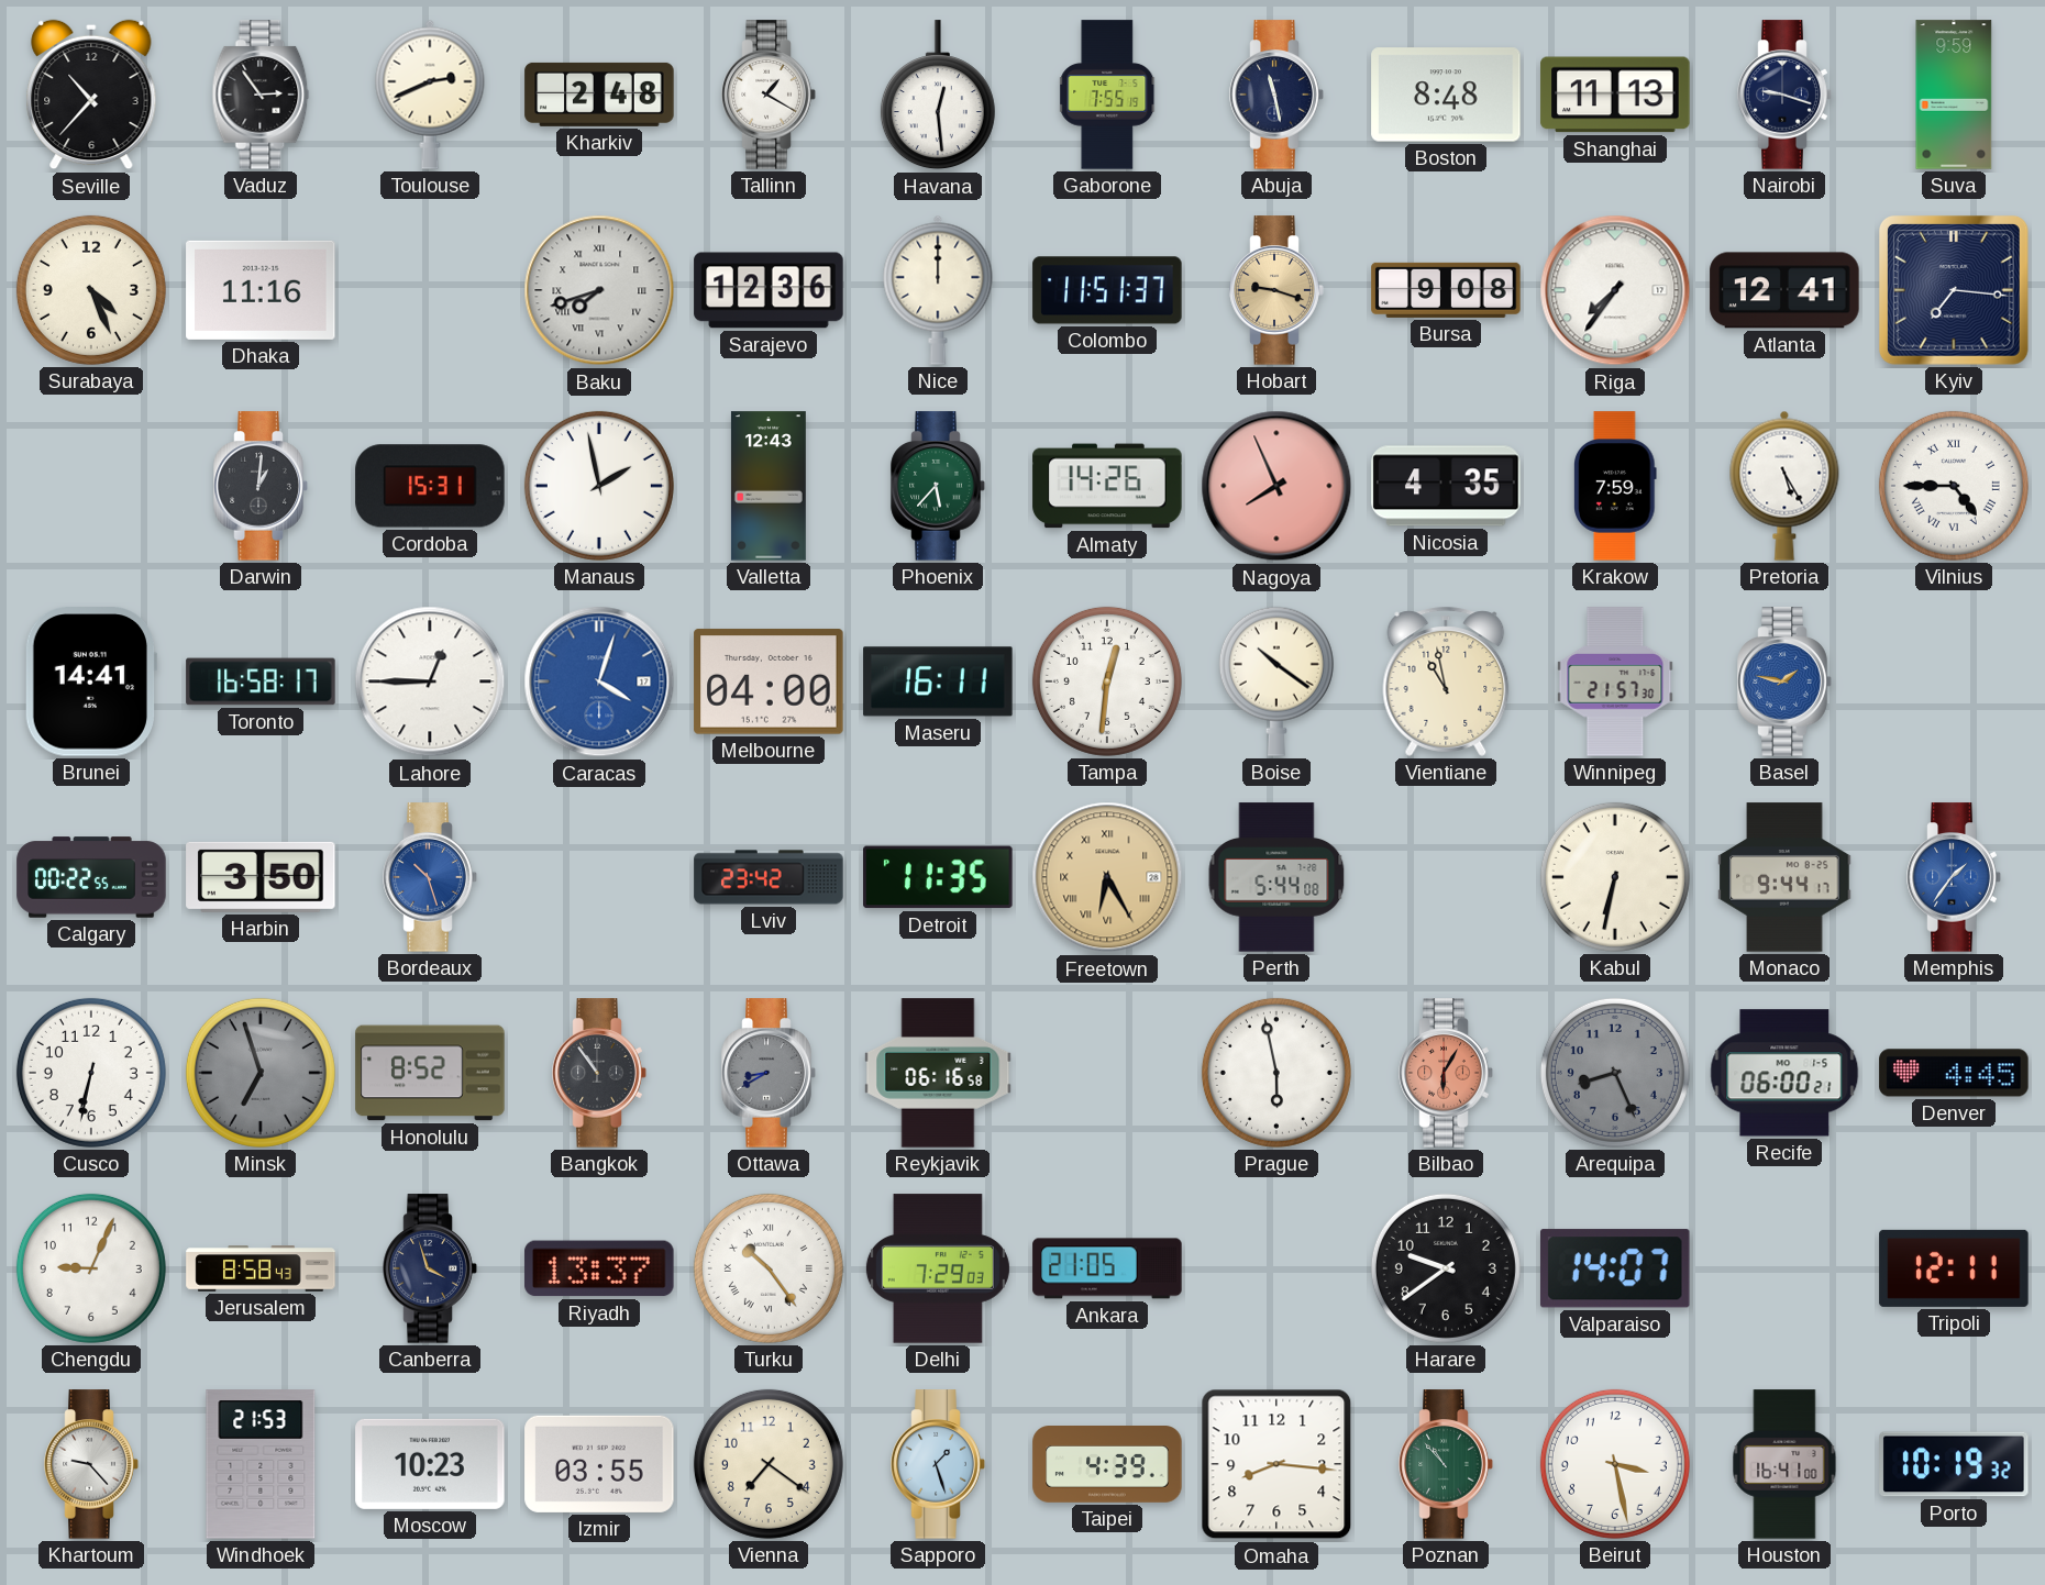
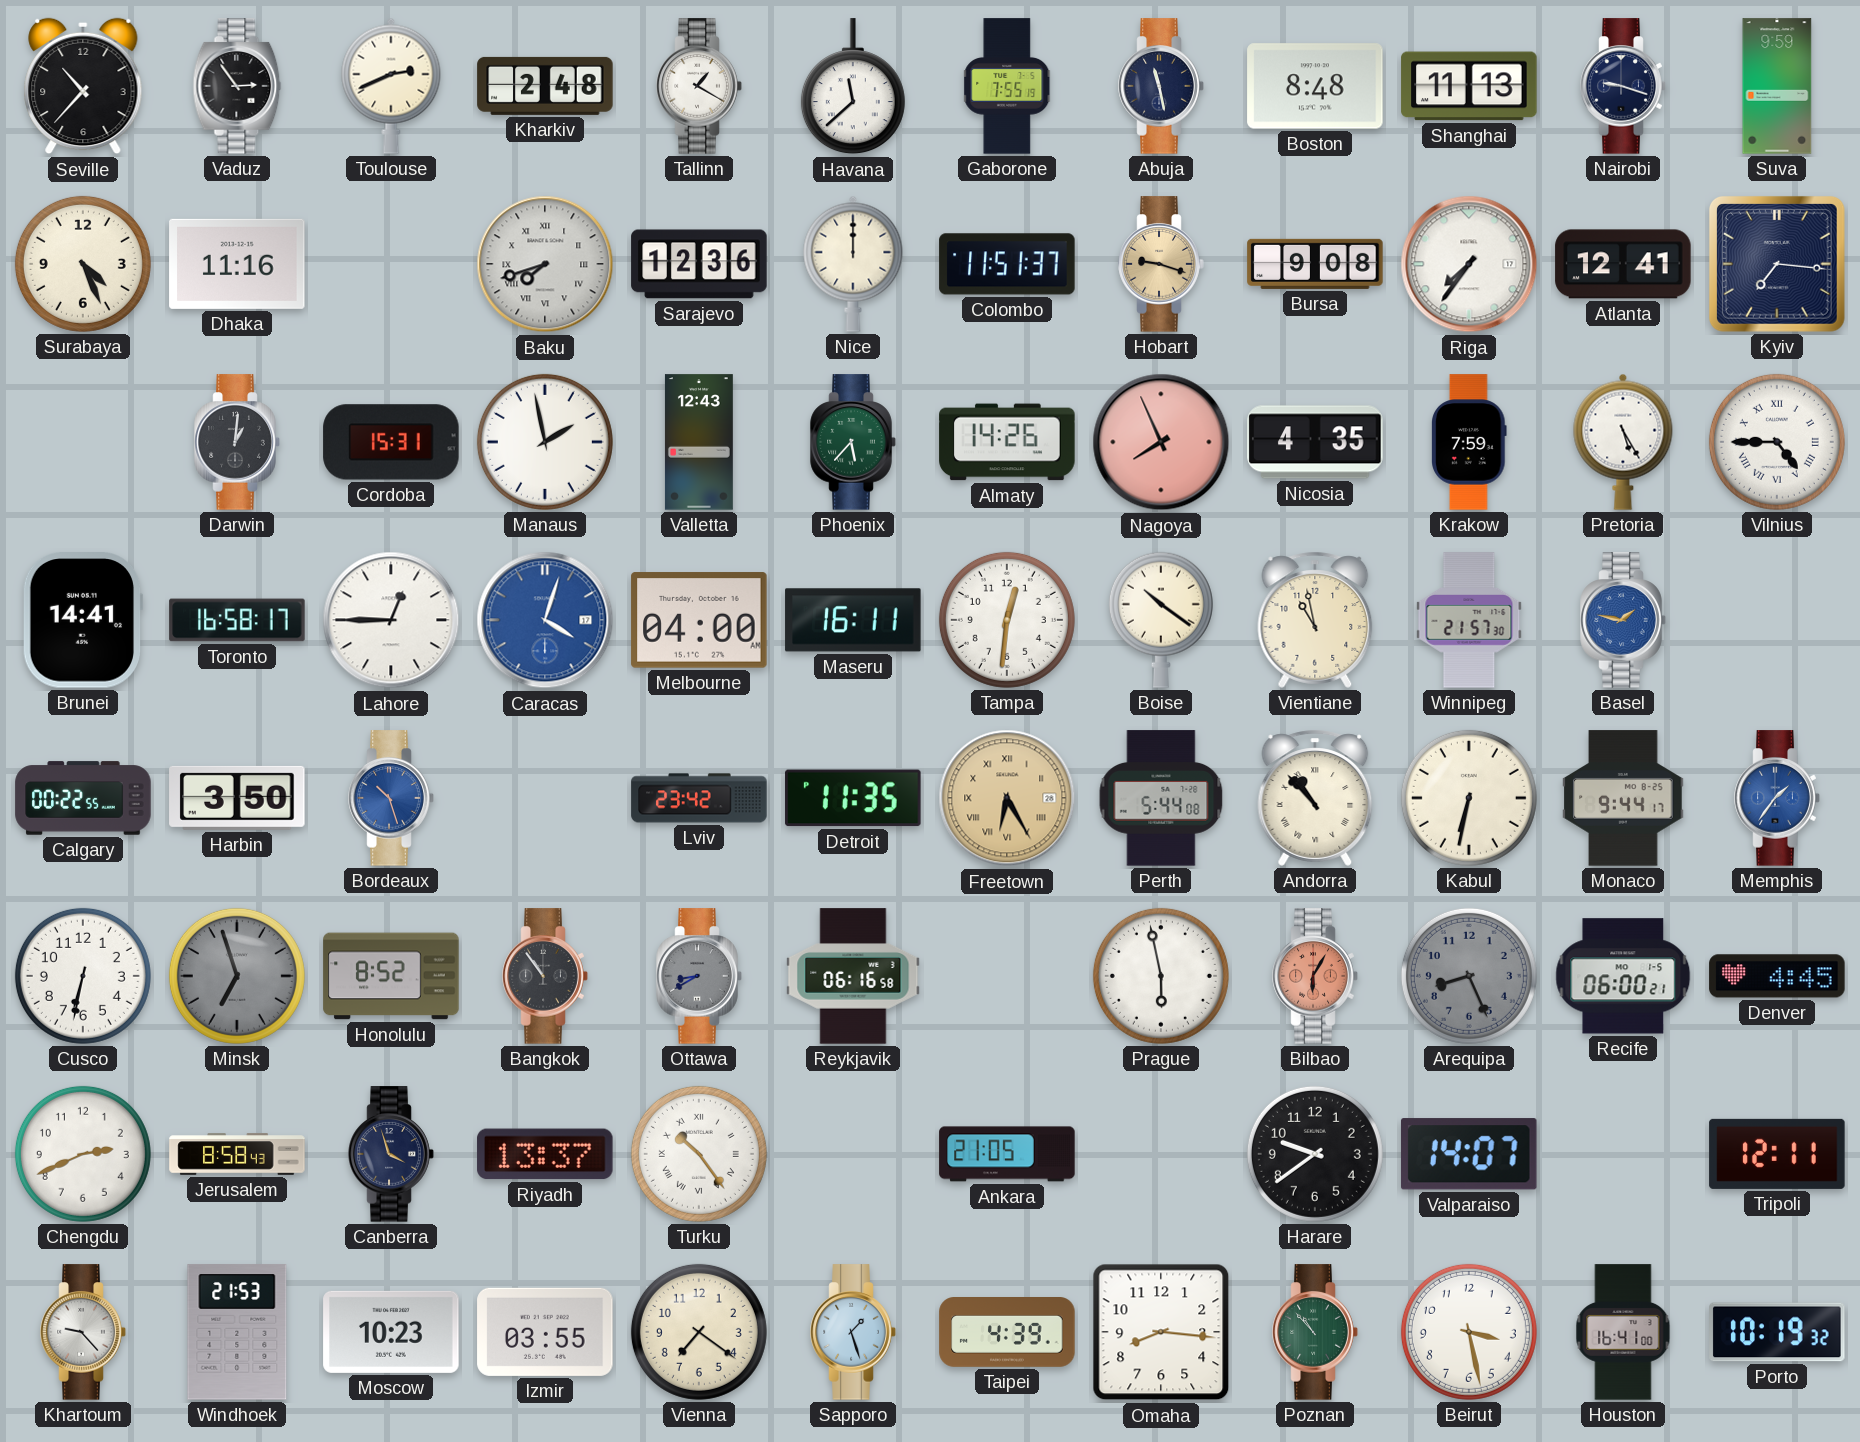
Havana: 12:29 -> 11:38 (853, 87)
Andorra: none -> 10:53 (1315, 798)
Chengdu: 9:04 -> 2:41 (83, 1154)
Delhi: 7:29 -> none (938, 1268)
